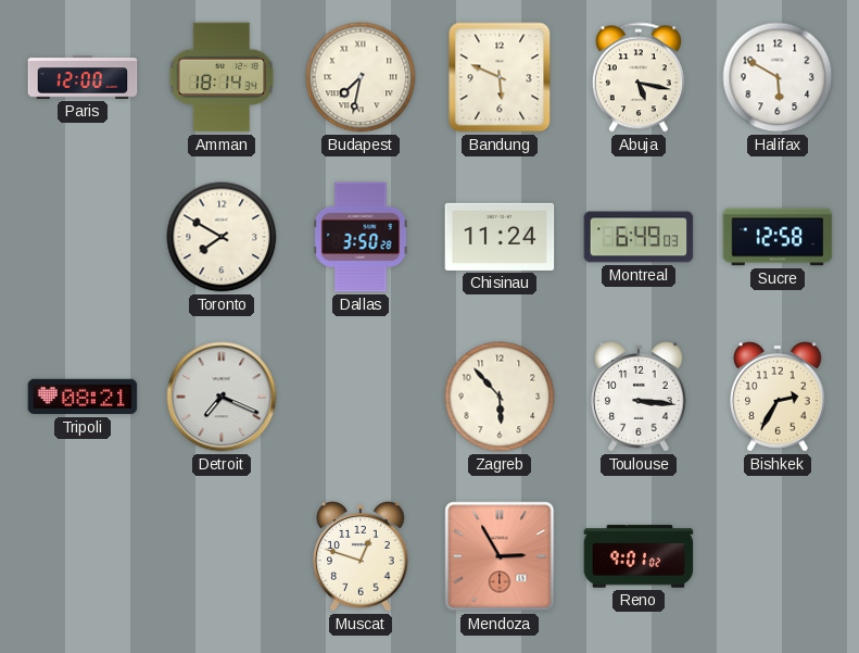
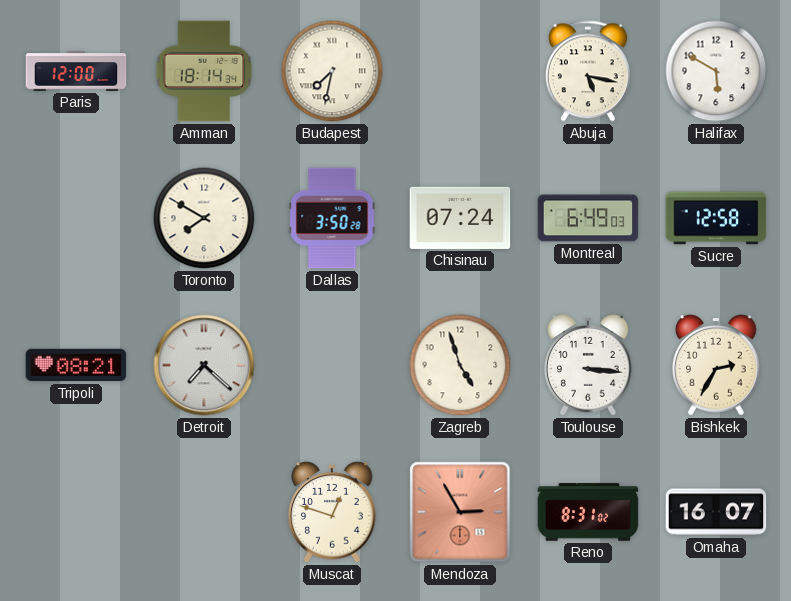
Bandung: 5:49 -> none (500, 77)
Chisinau: 11:24 -> 07:24 (460, 218)
Detroit: 7:19 -> 7:22 (204, 365)
Zagreb: 5:53 -> 4:57 (460, 365)
Reno: 9:01 -> 8:31 (588, 512)
Omaha: none -> 16:07 (716, 512)
